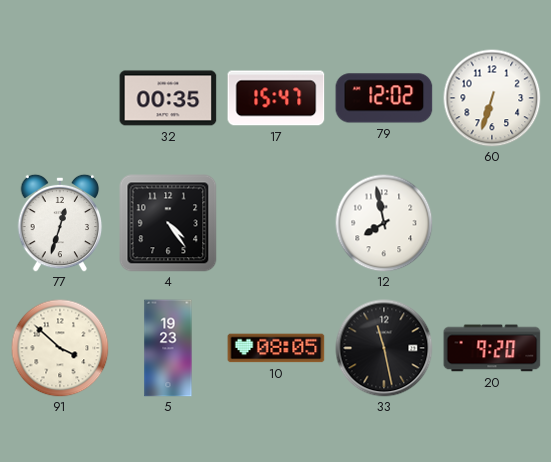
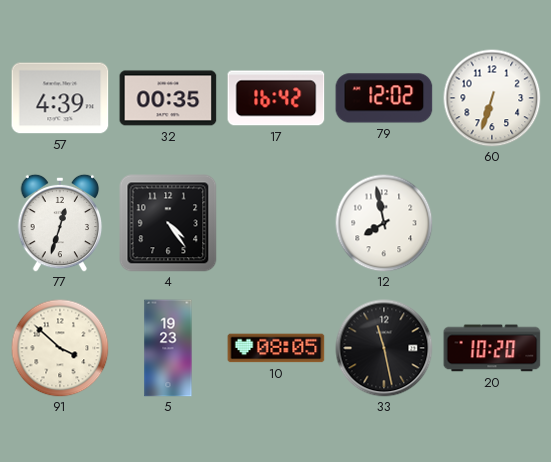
57: none -> 4:39 (60, 98)
17: 15:47 -> 16:42 (276, 98)
20: 9:20 -> 10:20 (492, 348)
